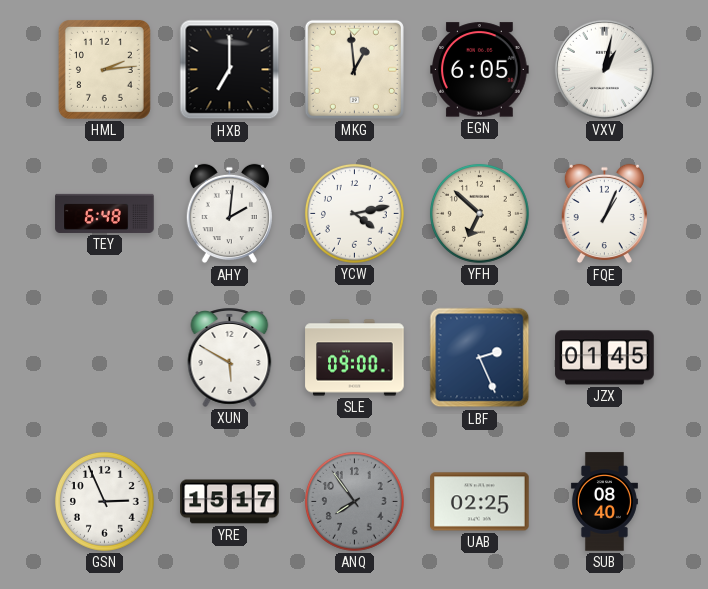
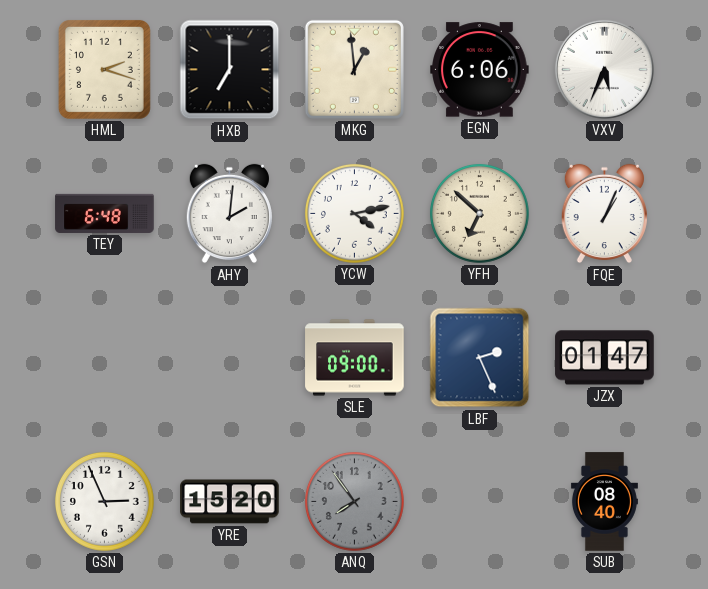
HML: 2:14 -> 2:18 (104, 69)
EGN: 6:05 -> 6:06 (480, 70)
VXV: 1:02 -> 5:34 (604, 69)
XUN: 5:50 -> none (230, 357)
JZX: 01:45 -> 01:47 (605, 358)
YRE: 15:17 -> 15:20 (230, 502)
UAB: 02:25 -> none (480, 502)
